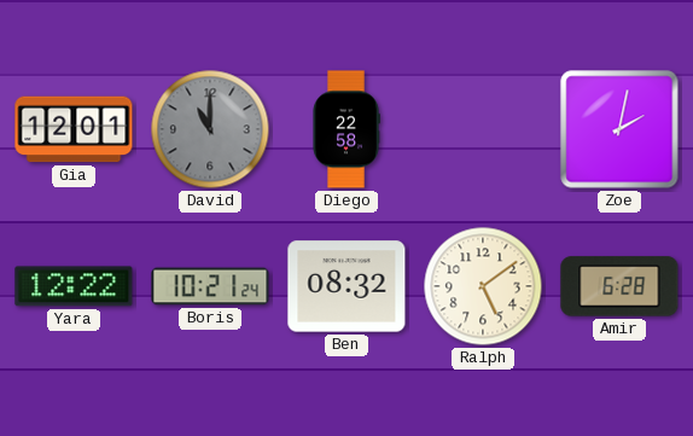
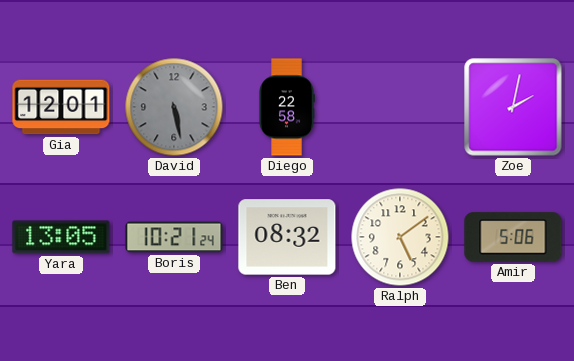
David: 11:00 -> 5:28 (174, 107)
Yara: 12:22 -> 13:05 (61, 237)
Amir: 6:28 -> 5:06 (513, 237)
